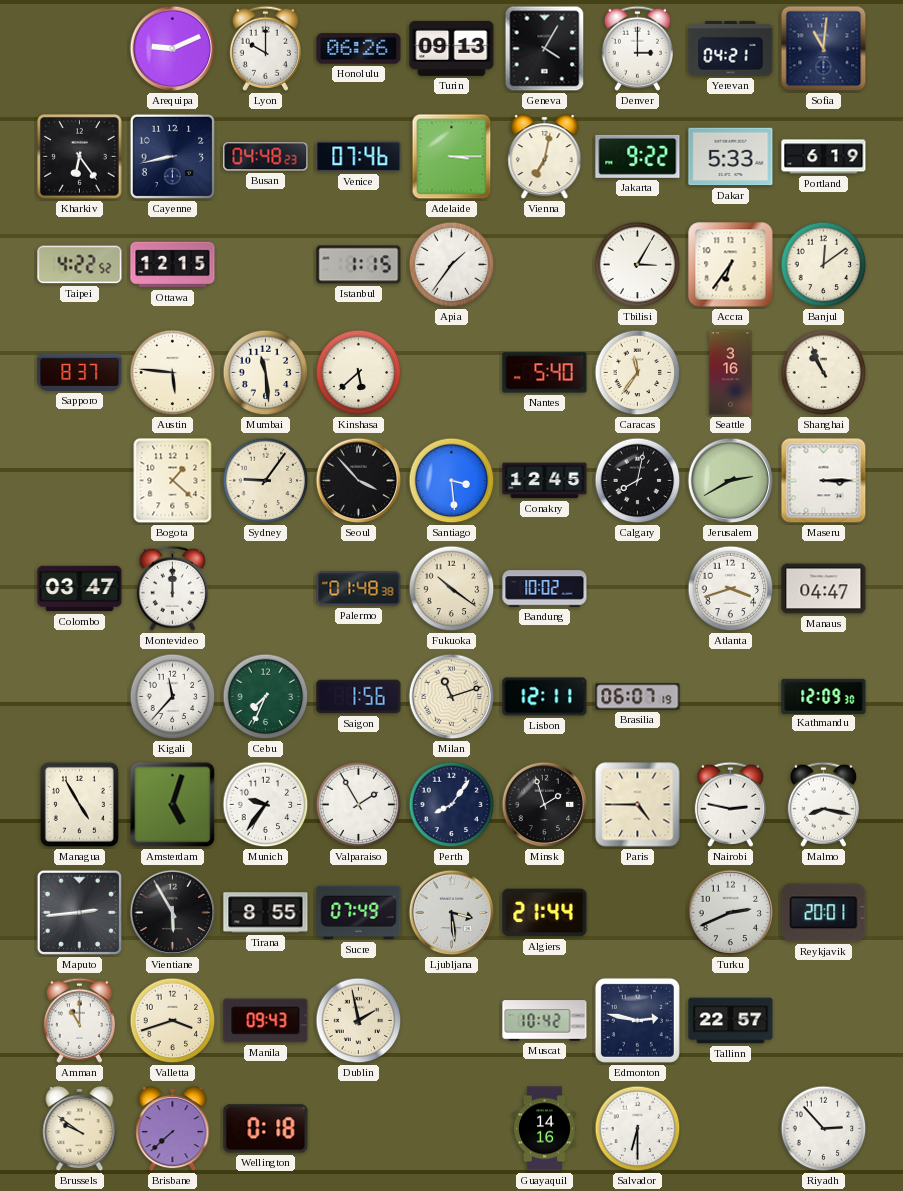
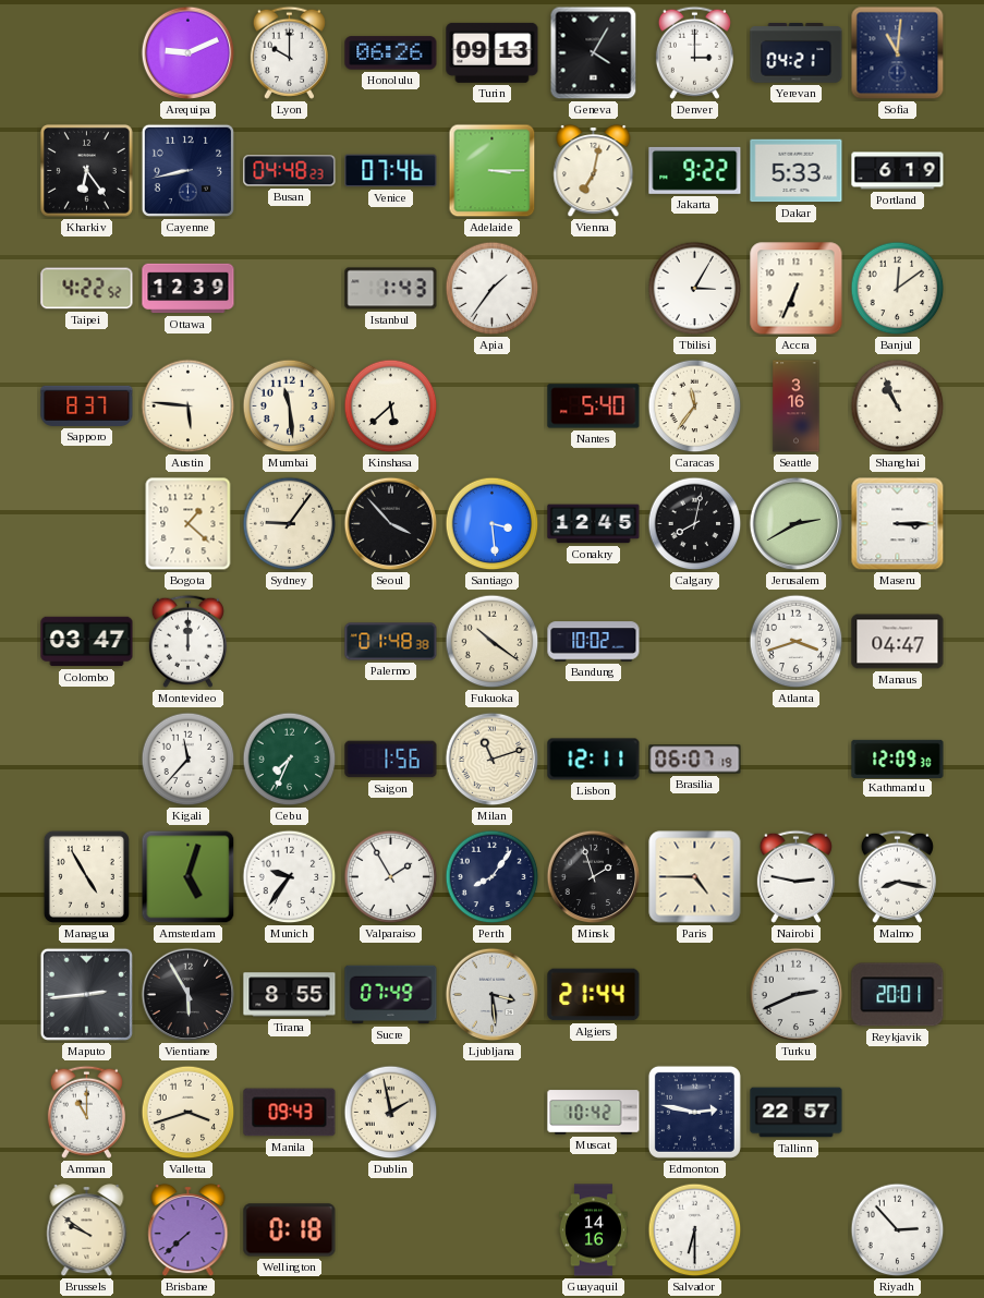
Ottawa: 12:15 -> 12:39 (189, 289)
Istanbul: 1:15 -> 1:43 (391, 289)
Accra: 6:36 -> 6:34 (797, 289)
